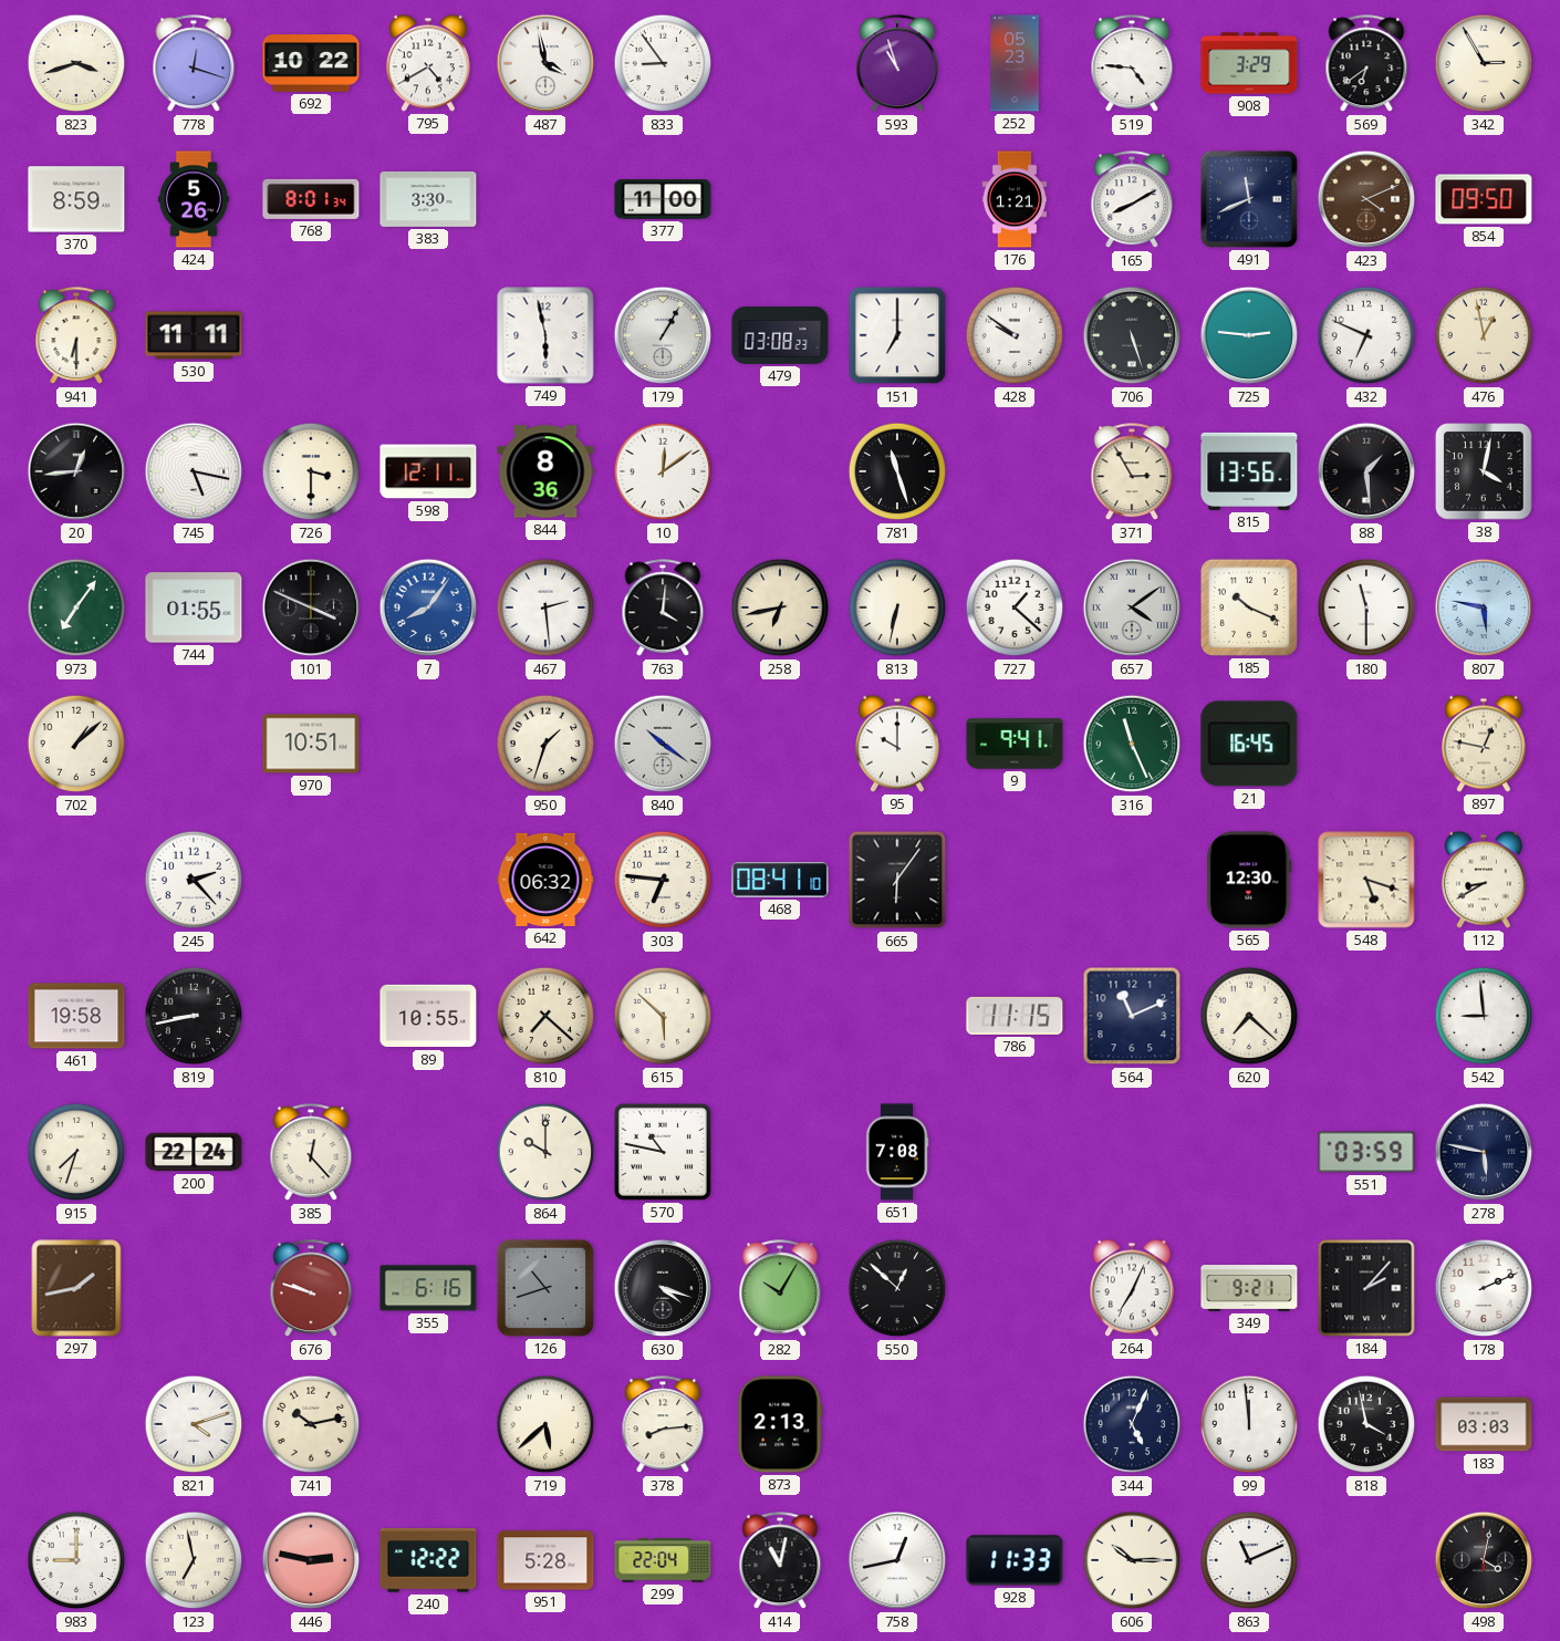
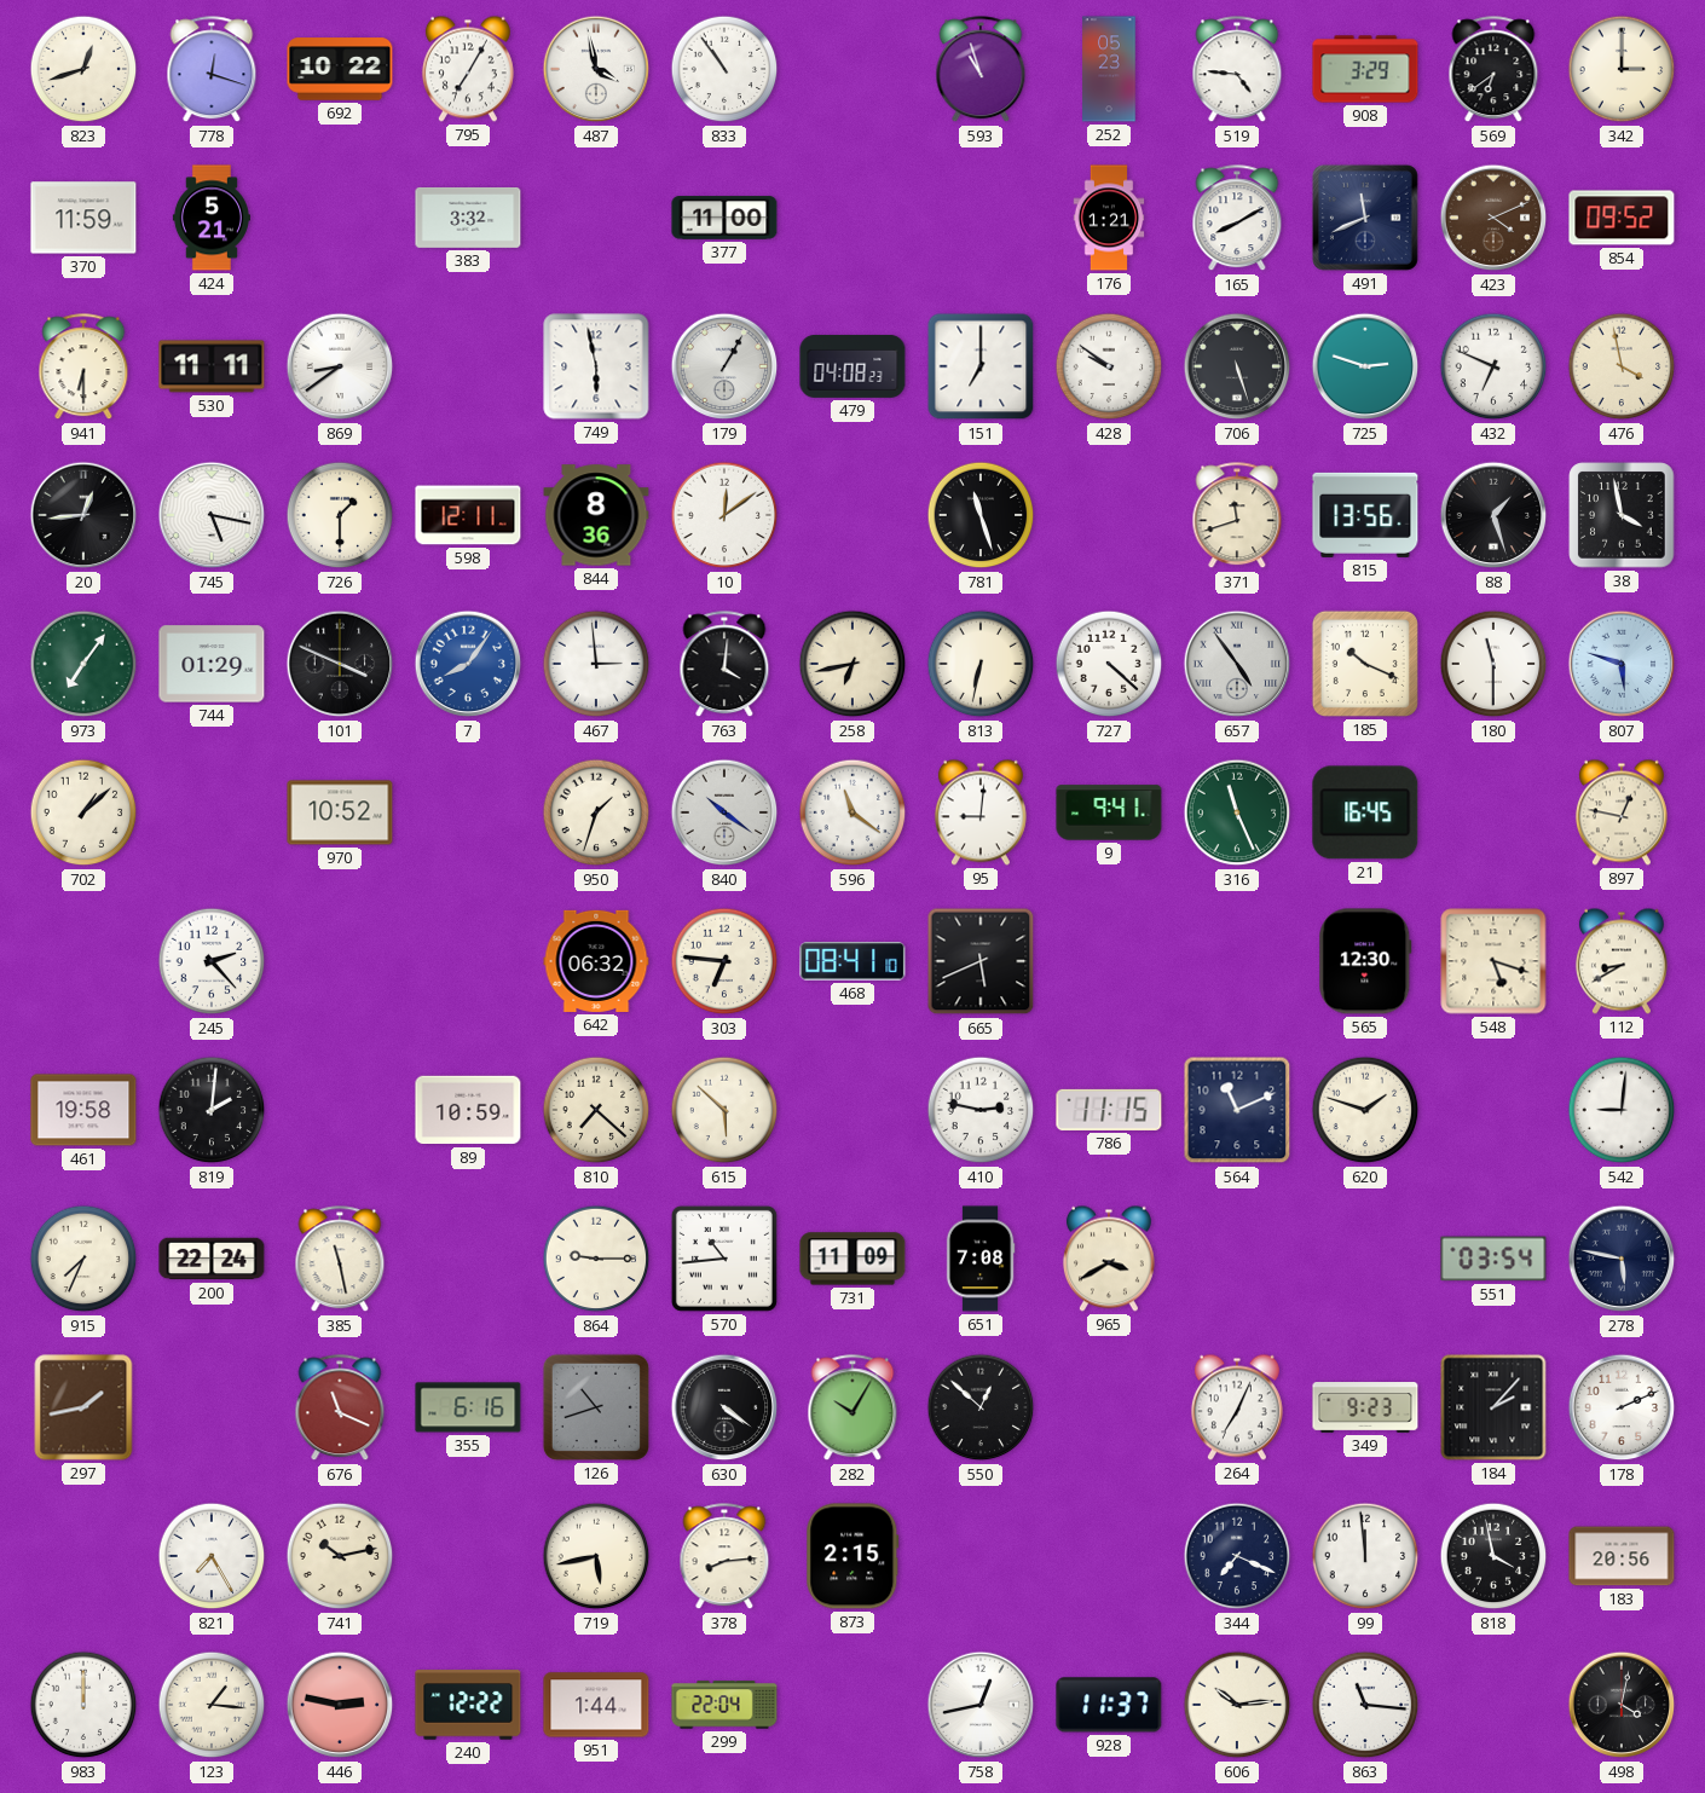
823: 3:42 -> 12:42 (83, 69)
795: 4:40 -> 7:05 (468, 69)
833: 8:54 -> 10:54 (724, 69)
342: 2:55 -> 3:00 (1622, 69)
370: 8:59 -> 11:59 (83, 218)
424: 5:26 -> 5:21 (212, 218)
768: 8:01 -> none (311, 199)
383: 3:30 -> 3:32 (468, 218)
854: 09:50 -> 09:52 (1622, 218)
869: none -> 8:39 (340, 366)
479: 03:08 -> 04:08 (852, 366)
725: 2:46 -> 2:48 (1365, 366)
476: 12:58 -> 3:58 (1622, 366)
726: 3:30 -> 1:30 (340, 515)
371: 2:55 -> 11:42 (1237, 516)
88: 1:29 -> 1:27 (1493, 515)
38: 4:02 -> 3:58 (1622, 515)
744: 01:55 -> 01:29 (212, 664)
467: 2:29 -> 2:59 (596, 664)
727: 1:22 -> 4:22 (1109, 664)
657: 4:09 -> 4:54 (1237, 664)
807: 5:47 -> 5:48 (1622, 664)
970: 10:51 -> 10:52 (340, 812)
596: none -> 11:21 (852, 812)
95: 10:00 -> 9:01 (981, 812)
665: 6:06 -> 5:41 (981, 961)
819: 8:43 -> 2:01 (212, 1110)
89: 10:55 -> 10:59 (468, 1110)
410: none -> 2:47 (981, 1110)
620: 7:22 -> 1:48 (1365, 1110)
542: 8:59 -> 9:01 (1622, 1110)
915: 7:33 -> 7:34 (83, 1259)
385: 12:23 -> 11:28 (340, 1260)
864: 10:00 -> 9:15 (596, 1259)
570: 10:47 -> 10:44 (724, 1259)
731: none -> 11:09 (852, 1259)
965: none -> 3:40 (1109, 1259)
551: 03:59 -> 03:54 (1493, 1259)
676: 9:48 -> 11:19 (340, 1409)
630: 4:18 -> 4:21 (724, 1407)
349: 9:21 -> 9:23 (1365, 1409)
821: 4:12 -> 7:25 (212, 1556)
719: 5:38 -> 5:43 (596, 1556)
873: 2:13 -> 2:15 (852, 1556)
344: 5:04 -> 7:19 (1237, 1556)
183: 03:03 -> 20:56 (1622, 1556)
983: 9:00 -> 12:00 (83, 1705)
123: 6:58 -> 1:16 (212, 1705)
951: 5:28 -> 1:44 (596, 1705)
414: 11:02 -> none (780, 1561)
928: 11:33 -> 11:37 (1109, 1705)
606: 10:15 -> 10:14 (1237, 1705)
863: 11:11 -> 11:16 (1365, 1705)
